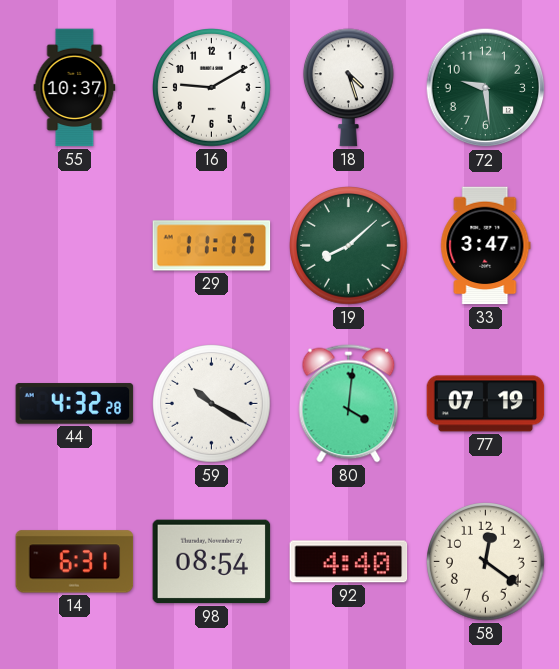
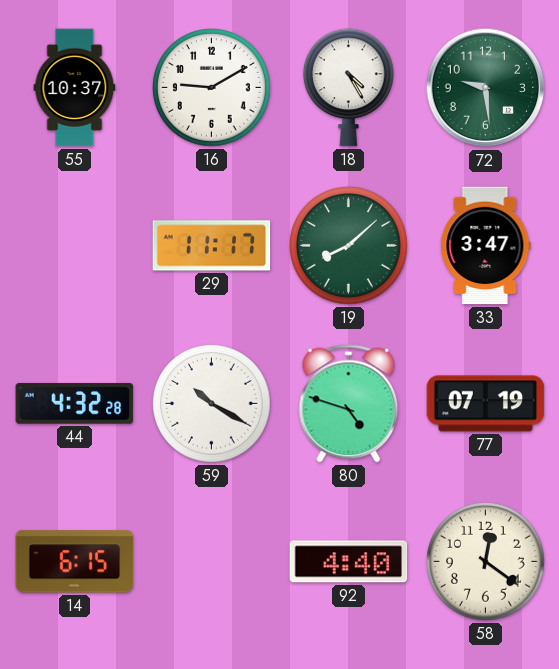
18: 4:27 -> 4:25 (348, 88)
80: 4:01 -> 4:48 (349, 404)
14: 6:31 -> 6:15 (75, 562)
98: 08:54 -> none (212, 562)
